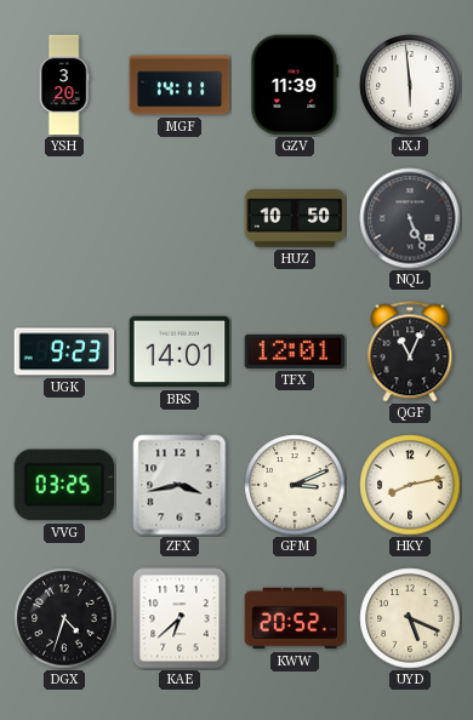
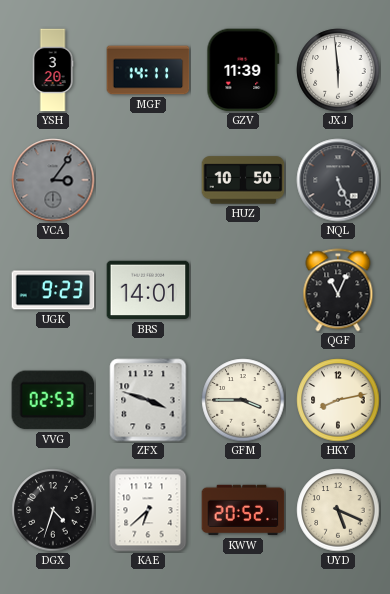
VCA: none -> 3:06 (53, 180)
TFX: 12:01 -> none (295, 352)
VVG: 03:25 -> 02:53 (53, 400)
ZFX: 3:43 -> 3:48 (148, 400)
GFM: 3:11 -> 3:45 (243, 400)
